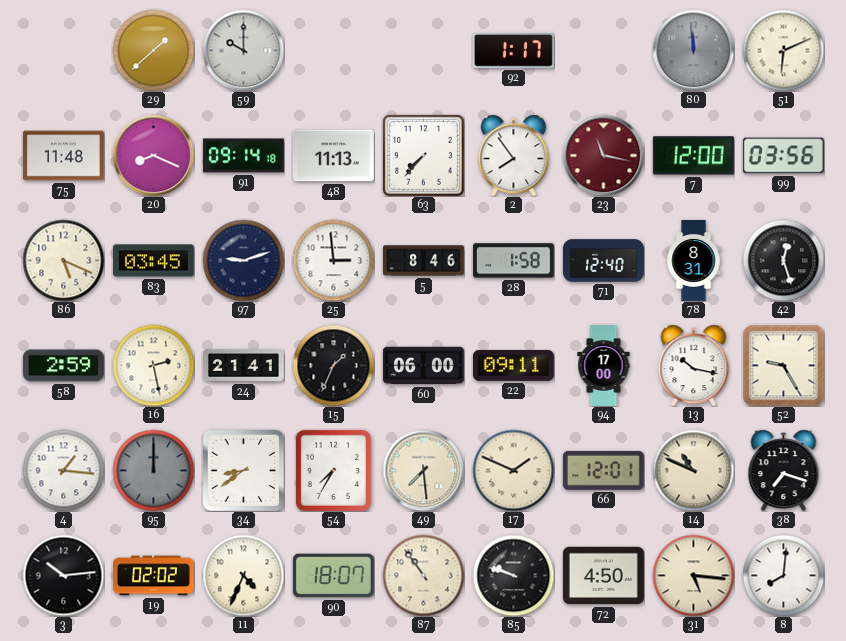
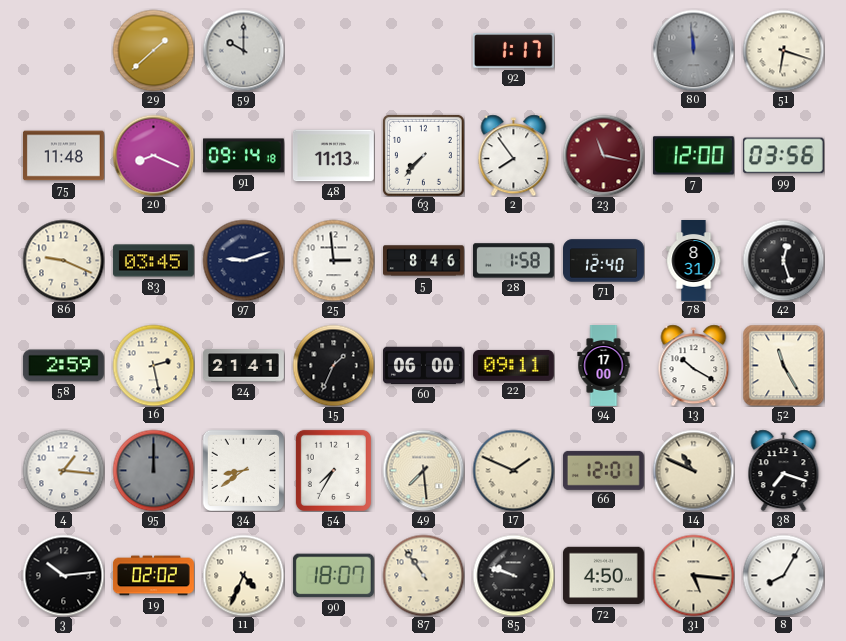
51: 6:11 -> 6:18 (783, 50)
86: 5:19 -> 9:19 (63, 260)
13: 10:17 -> 10:20 (694, 365)
52: 9:25 -> 11:25 (783, 365)
8: 8:01 -> 8:05 (783, 575)
